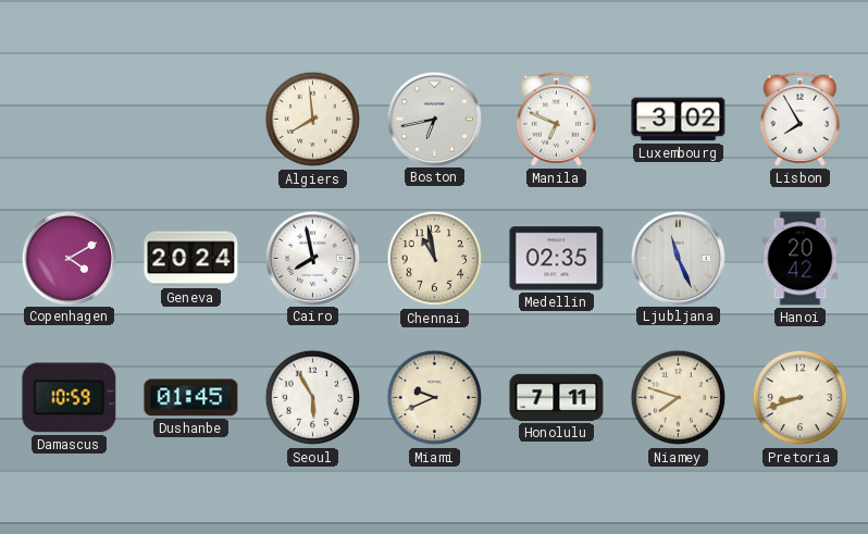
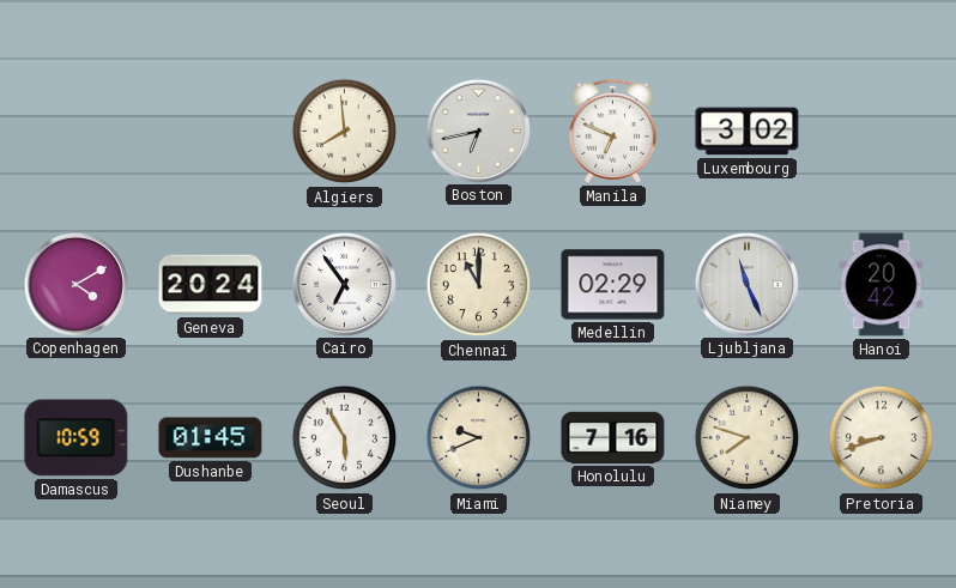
Lisbon: 7:55 -> none (801, 119)
Cairo: 7:58 -> 6:54 (344, 284)
Chennai: 10:58 -> 11:00 (479, 285)
Medellin: 02:35 -> 02:29 (613, 285)
Honolulu: 7:11 -> 7:16 (613, 437)
